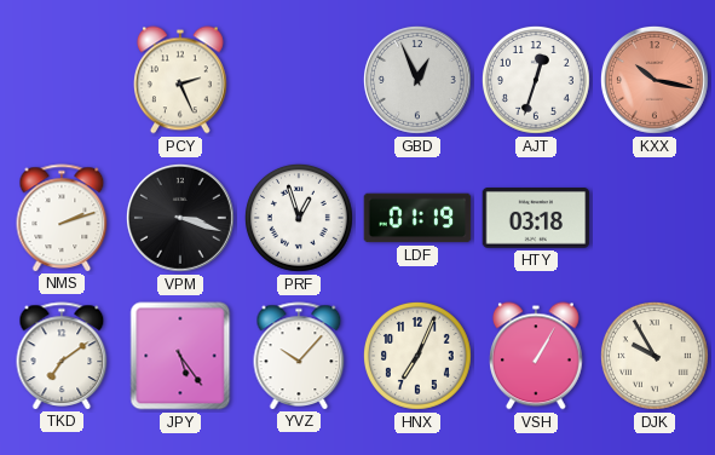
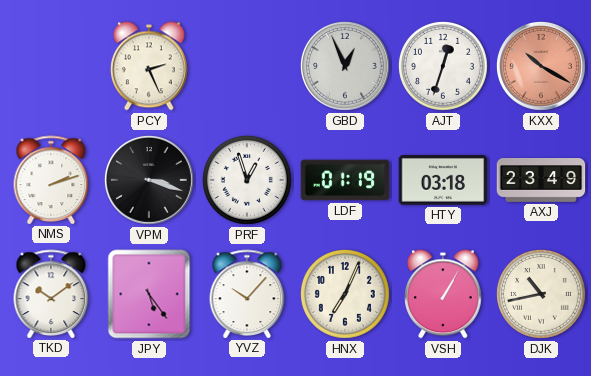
KXX: 10:17 -> 10:20 (541, 66)
AXJ: none -> 23:49 (541, 181)
TKD: 7:09 -> 10:09 (51, 294)
DJK: 9:55 -> 10:43 (541, 294)
